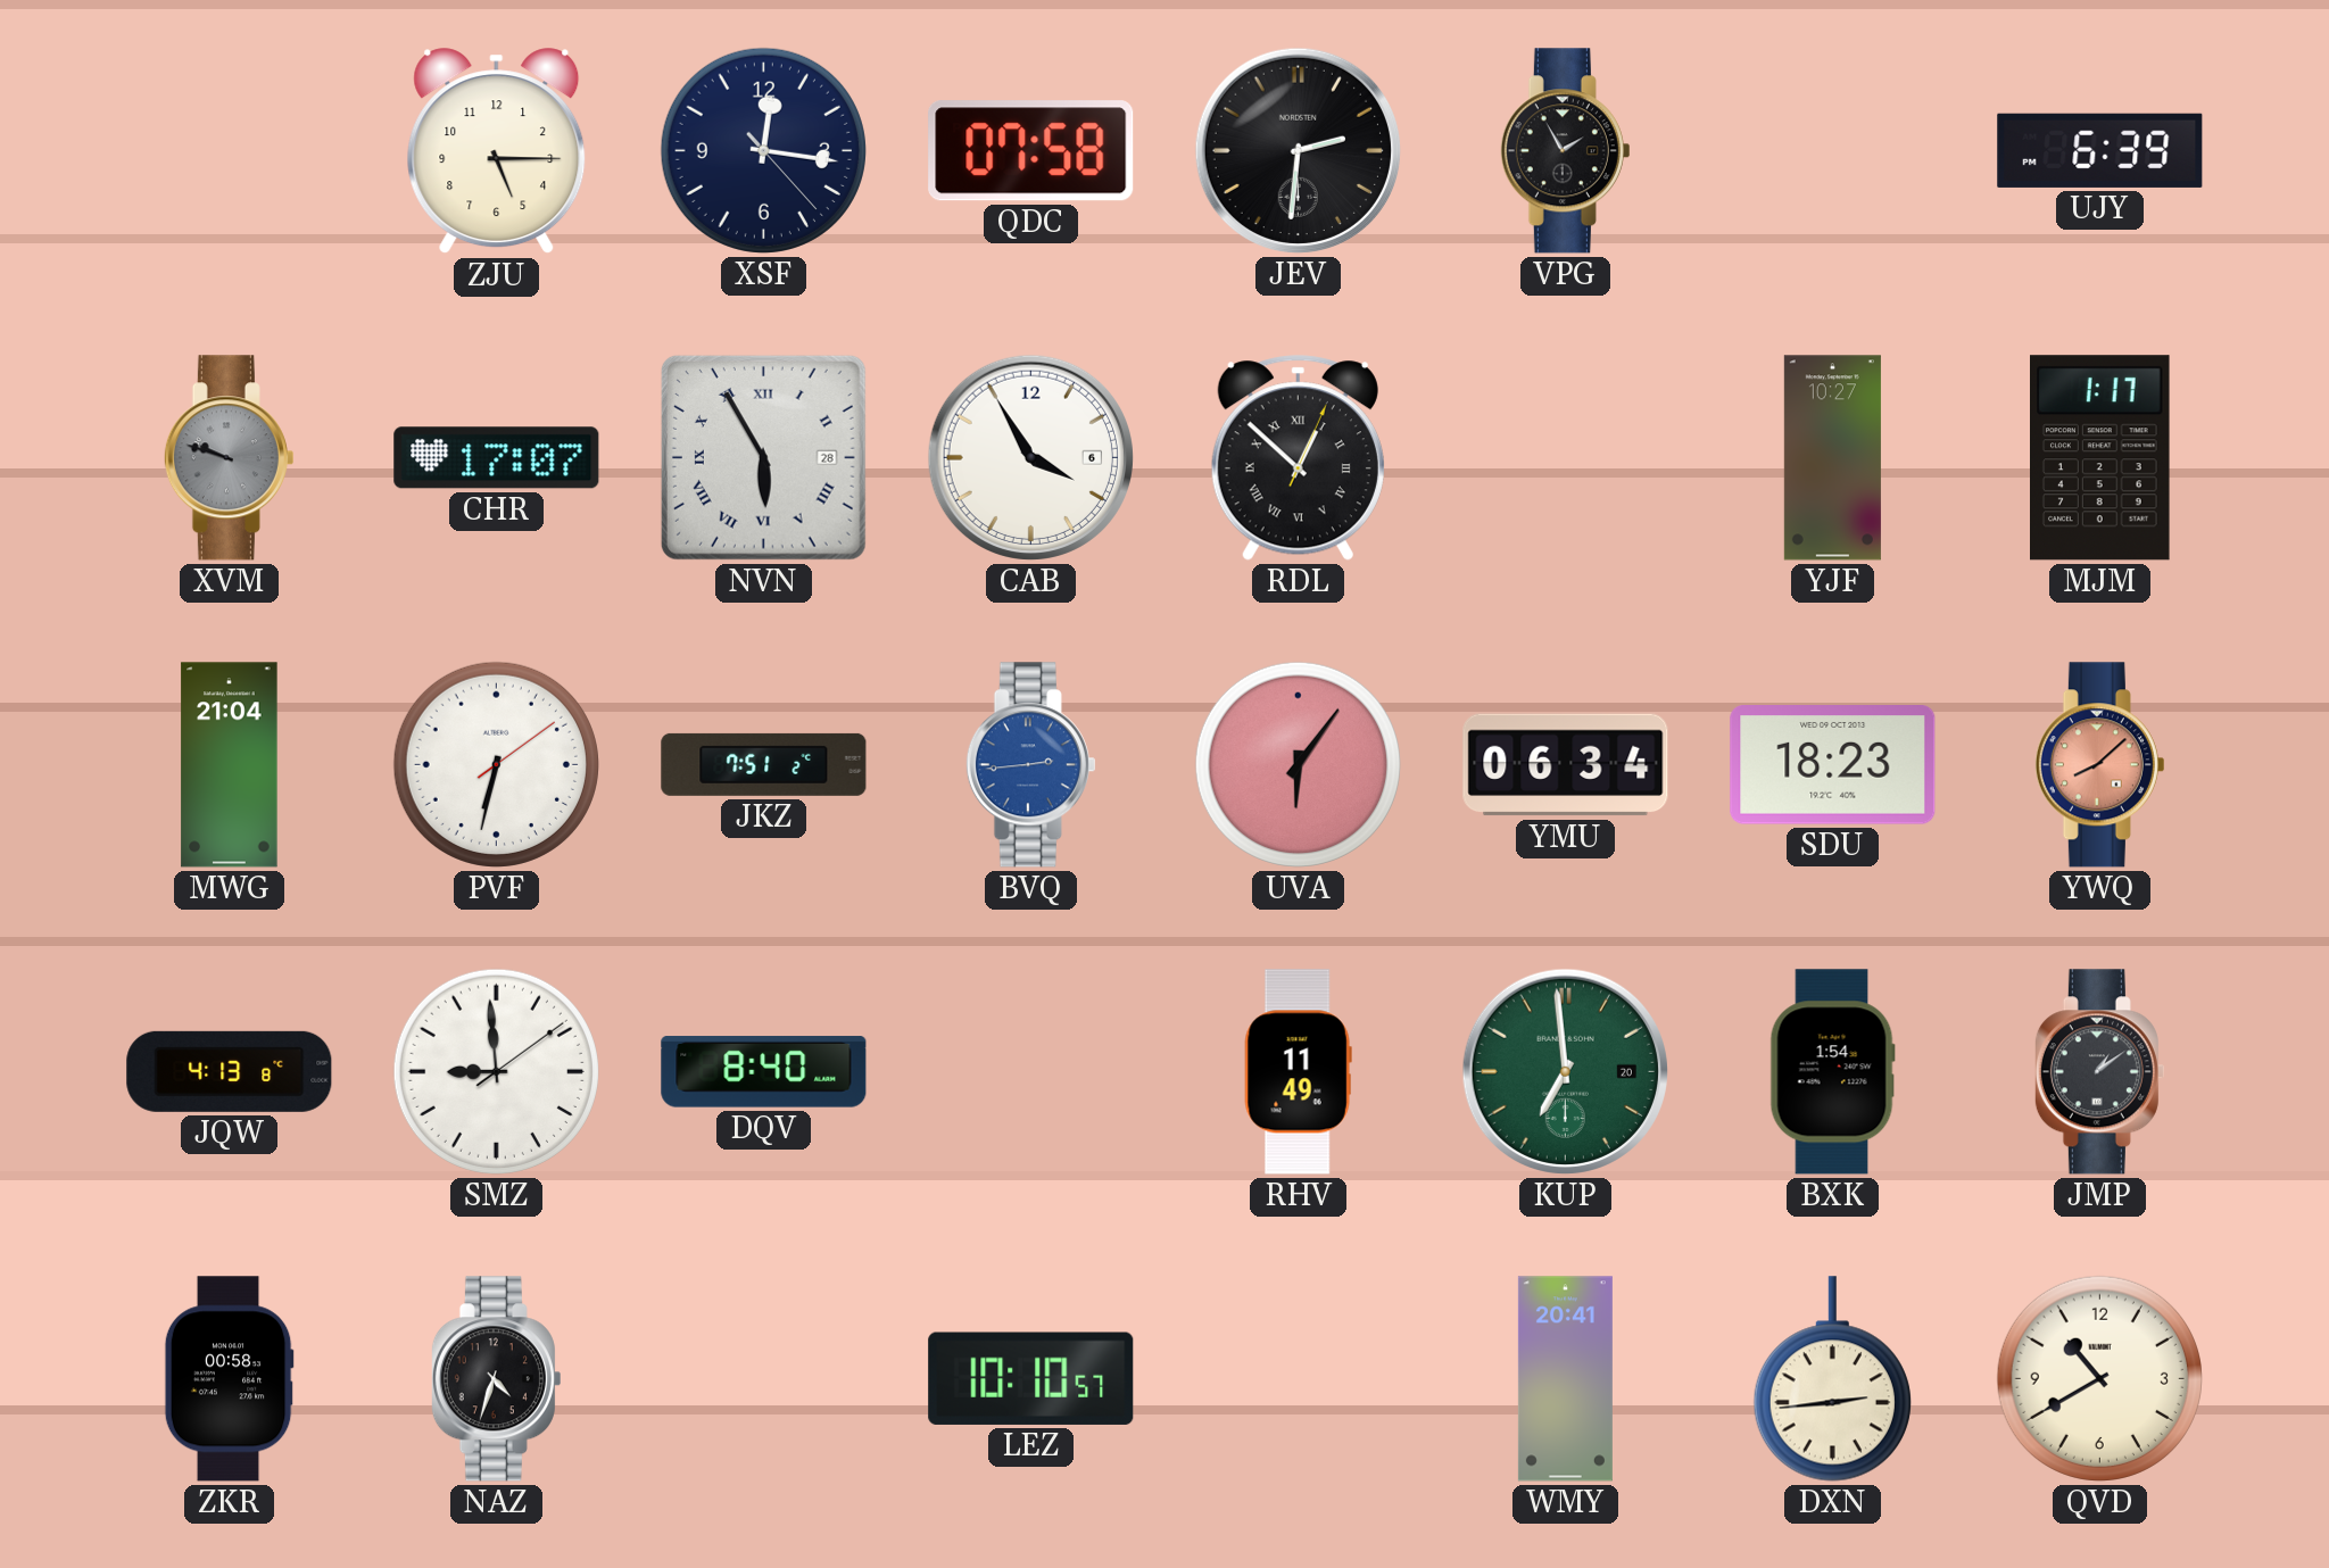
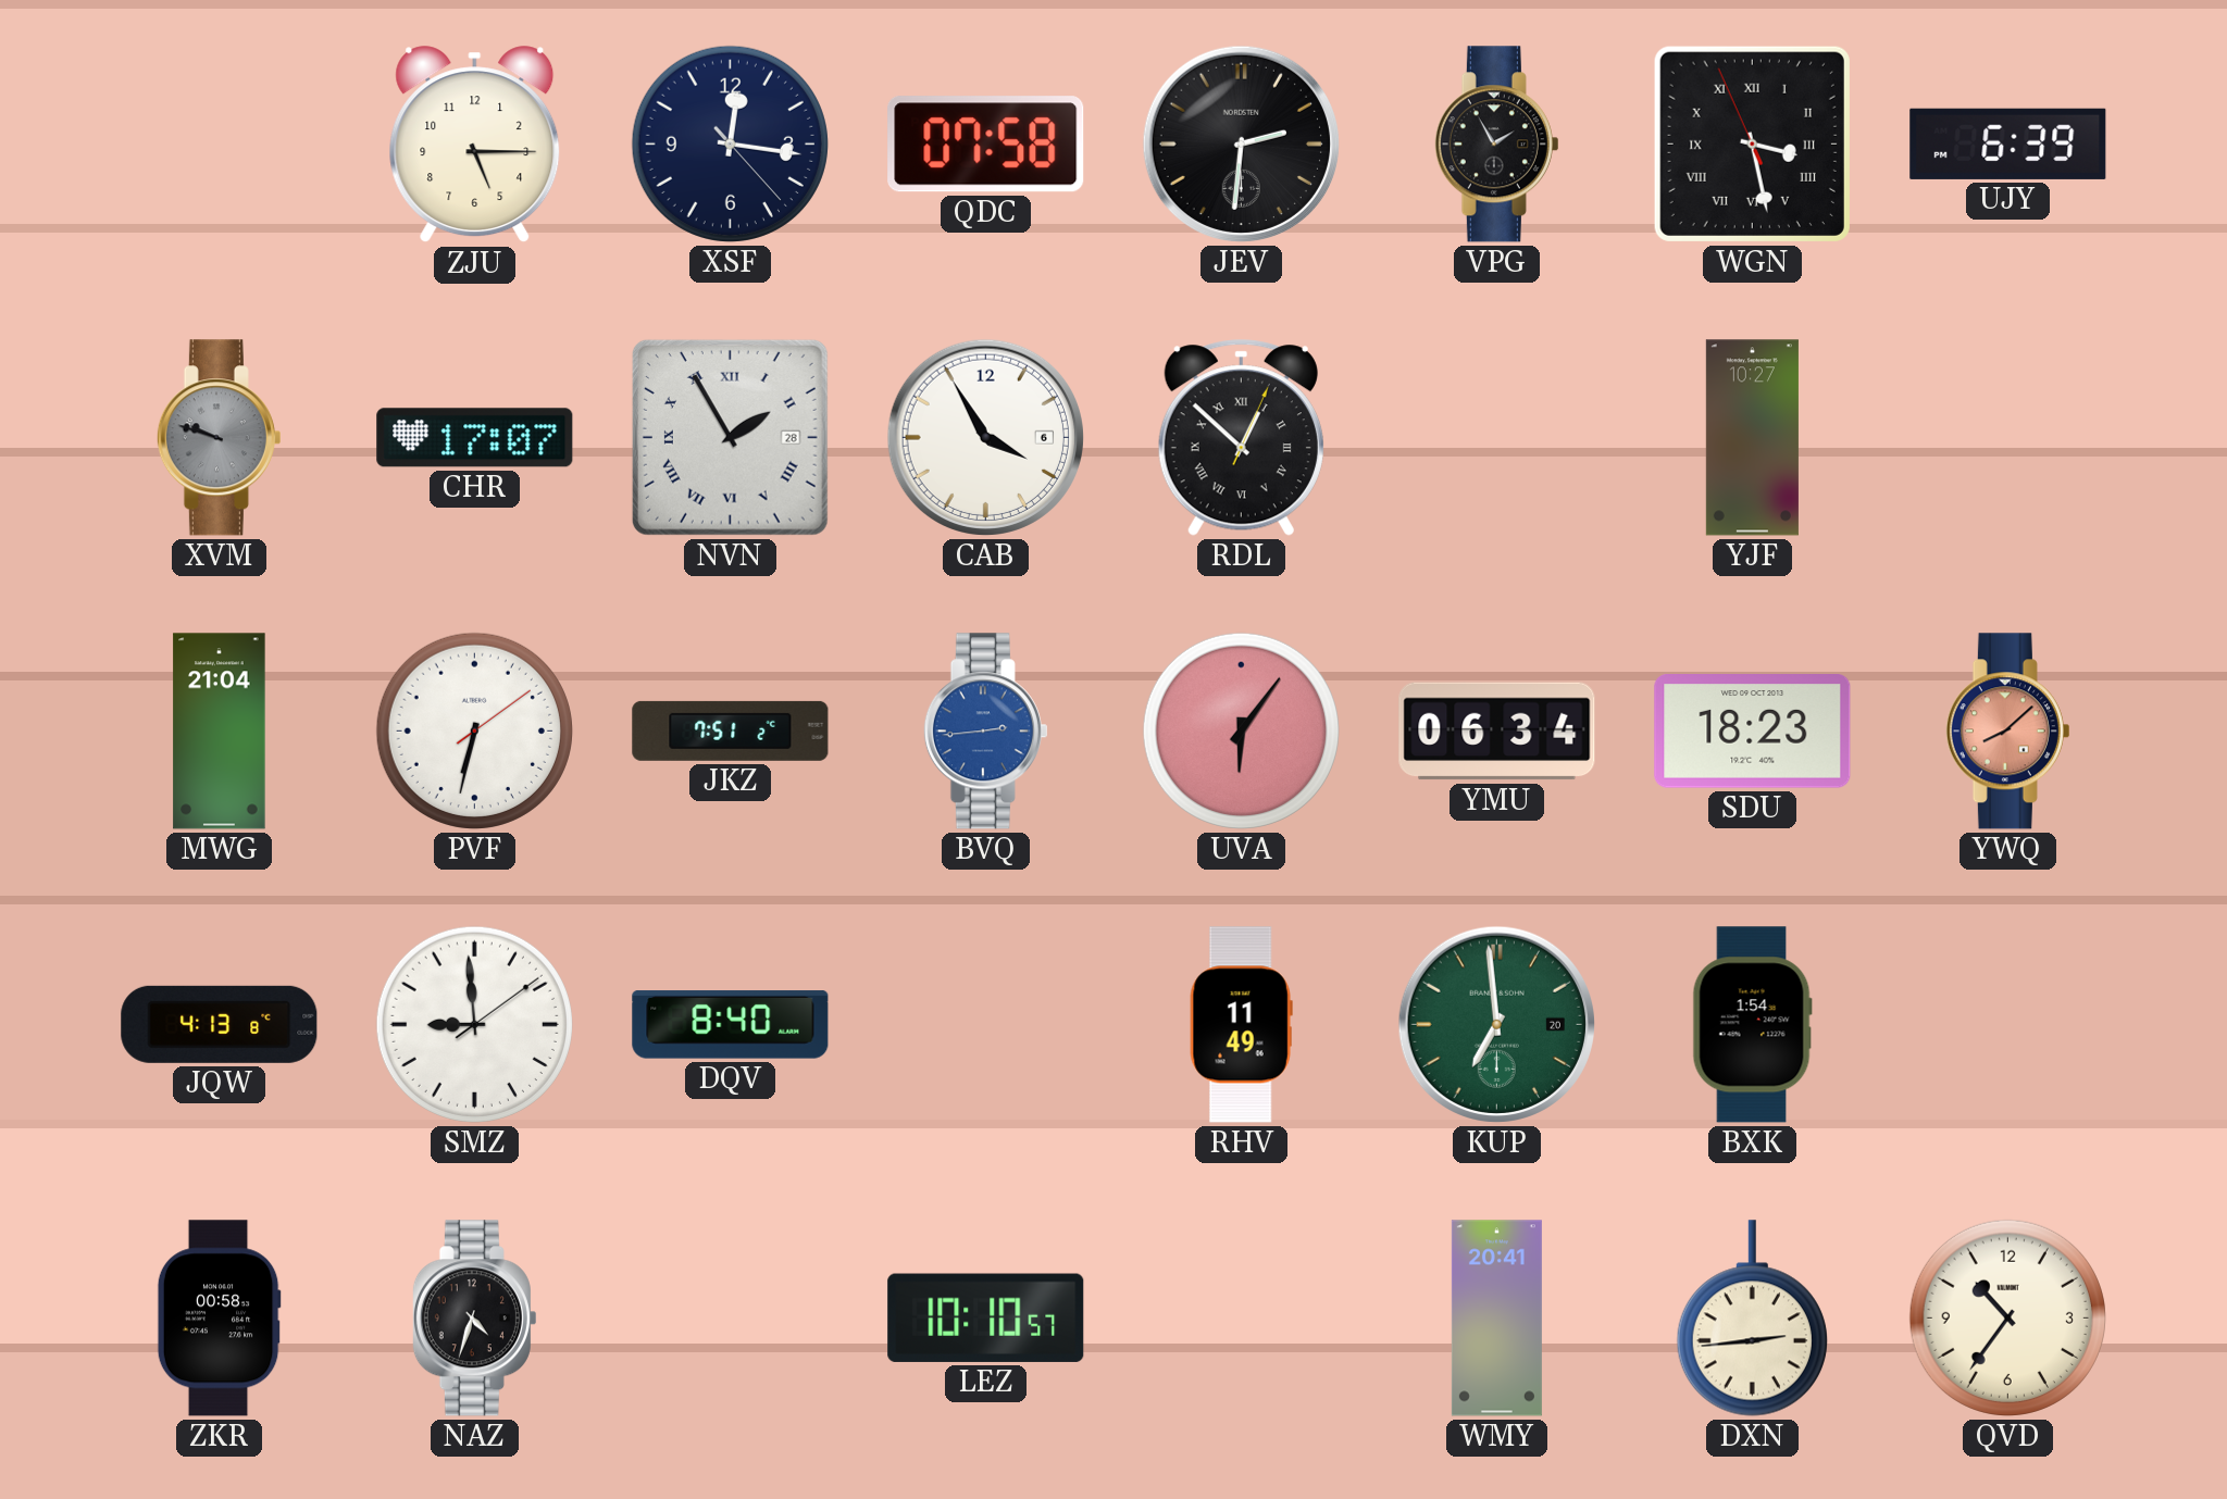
WGN: none -> 3:27 (1752, 143)
NVN: 5:55 -> 1:55 (730, 437)
MJM: 1:17 -> none (2100, 458)
JMP: 1:09 -> none (2099, 1072)
QVD: 10:40 -> 10:36 (2007, 1317)
